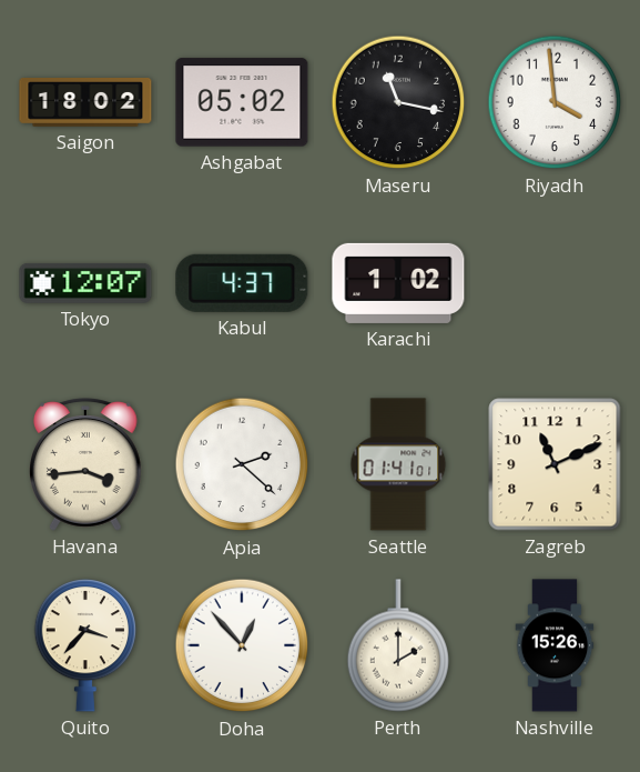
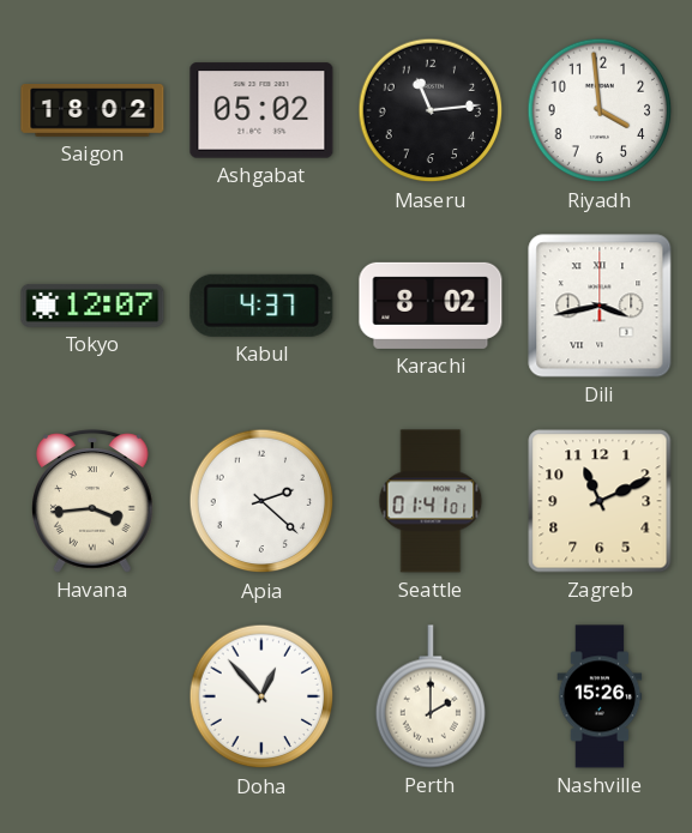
Maseru: 11:17 -> 11:14 (431, 110)
Karachi: 1:02 -> 8:02 (431, 306)
Dili: none -> 3:43 (600, 306)
Quito: 3:37 -> none (85, 646)
